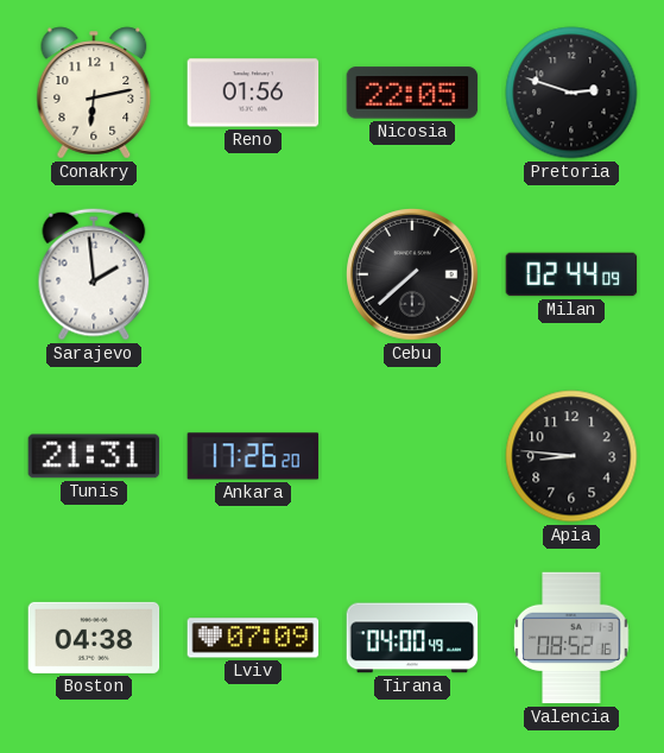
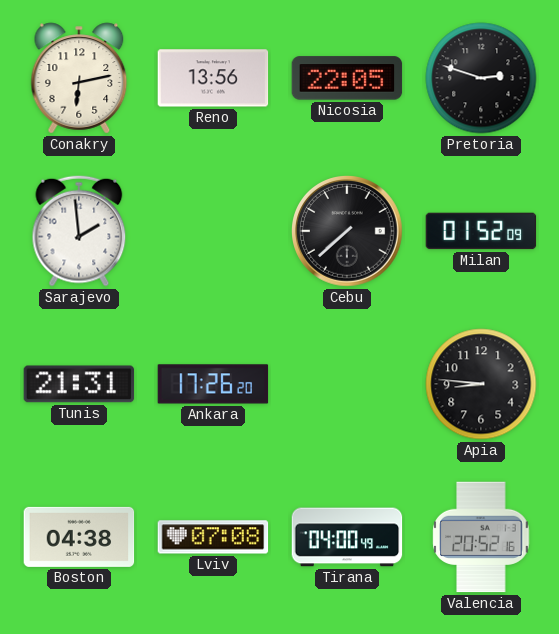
Reno: 01:56 -> 13:56 (213, 78)
Milan: 02:44 -> 01:52 (481, 231)
Lviv: 07:09 -> 07:08 (213, 537)
Valencia: 08:52 -> 20:52 (481, 537)
